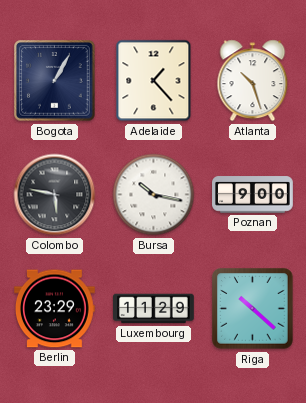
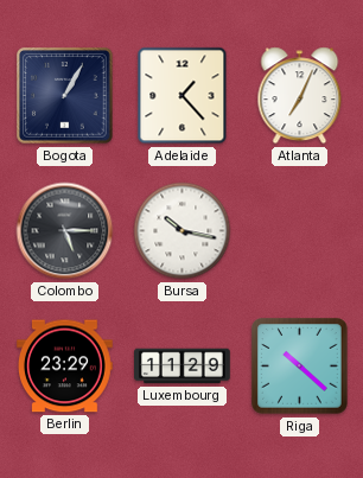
Atlanta: 10:27 -> 7:04 (300, 96)
Colombo: 5:47 -> 5:15 (65, 231)
Poznan: 9:00 -> none (253, 195)
